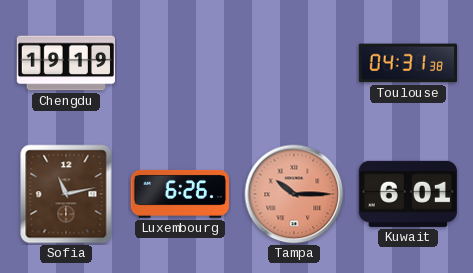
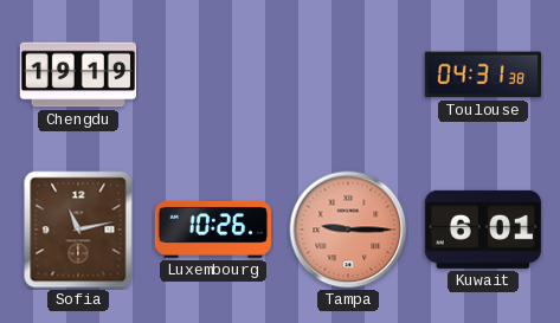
Luxembourg: 6:26 -> 10:26 (212, 230)
Tampa: 10:15 -> 9:15 (348, 230)
